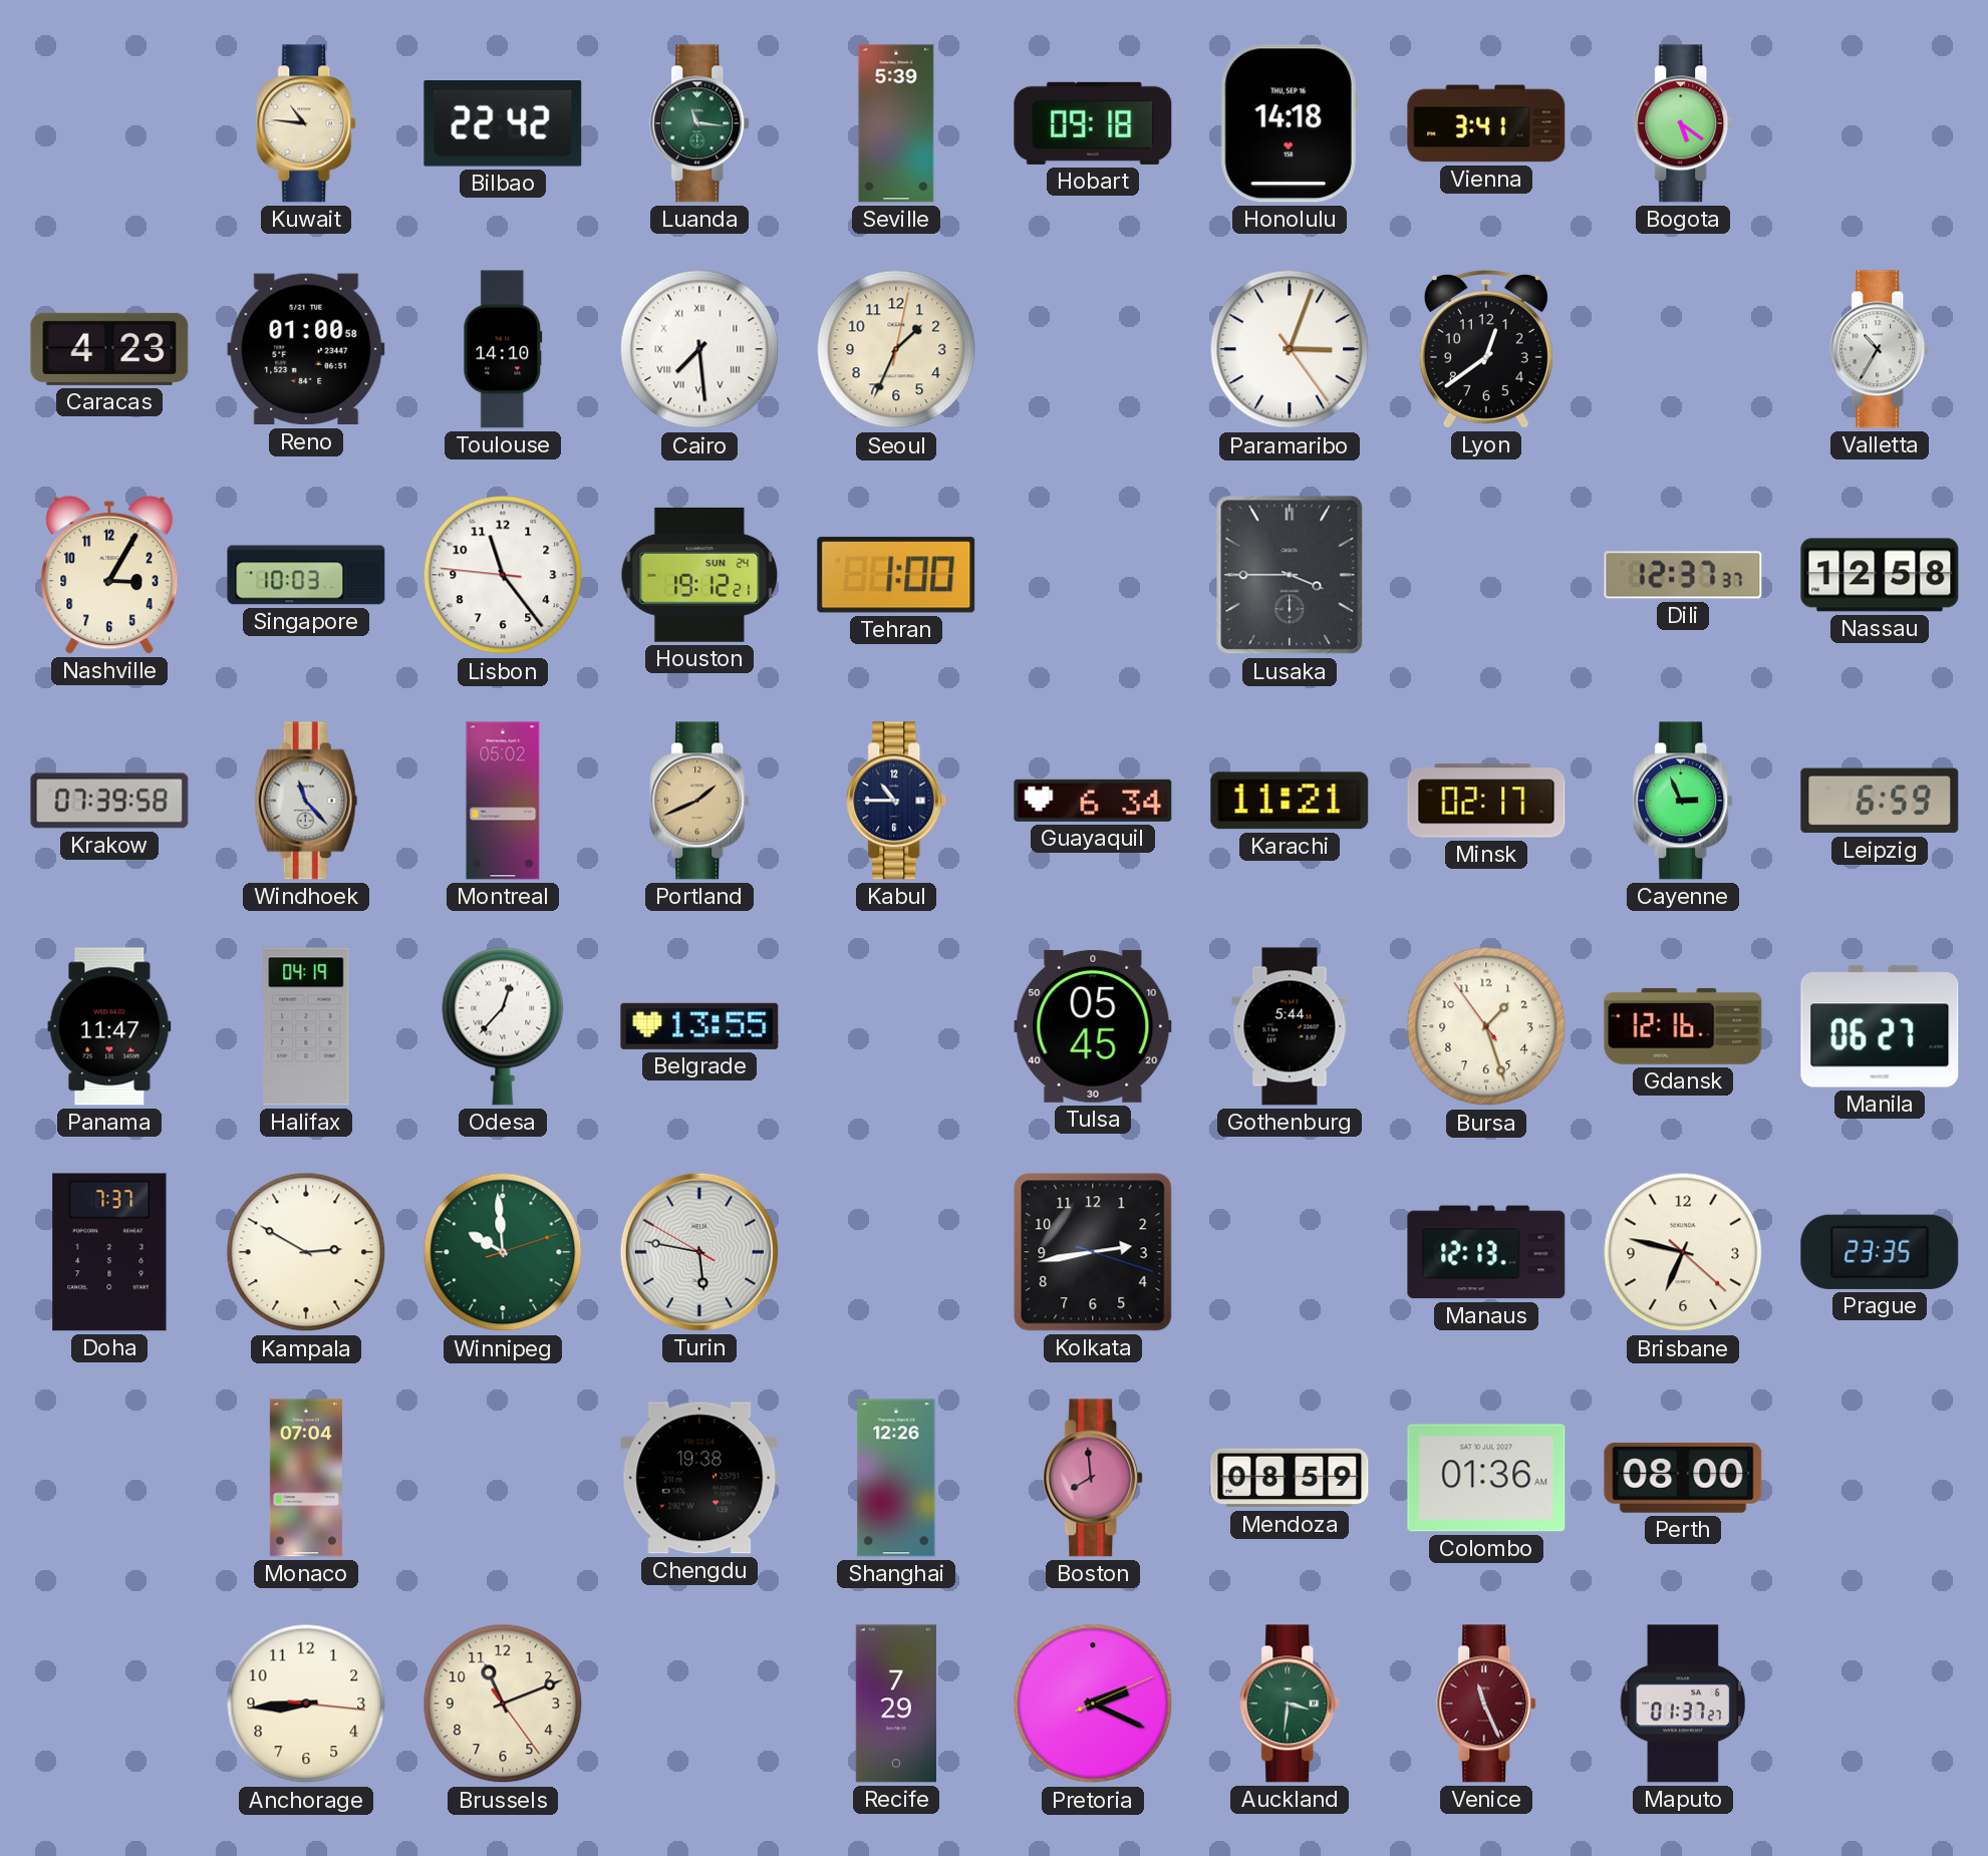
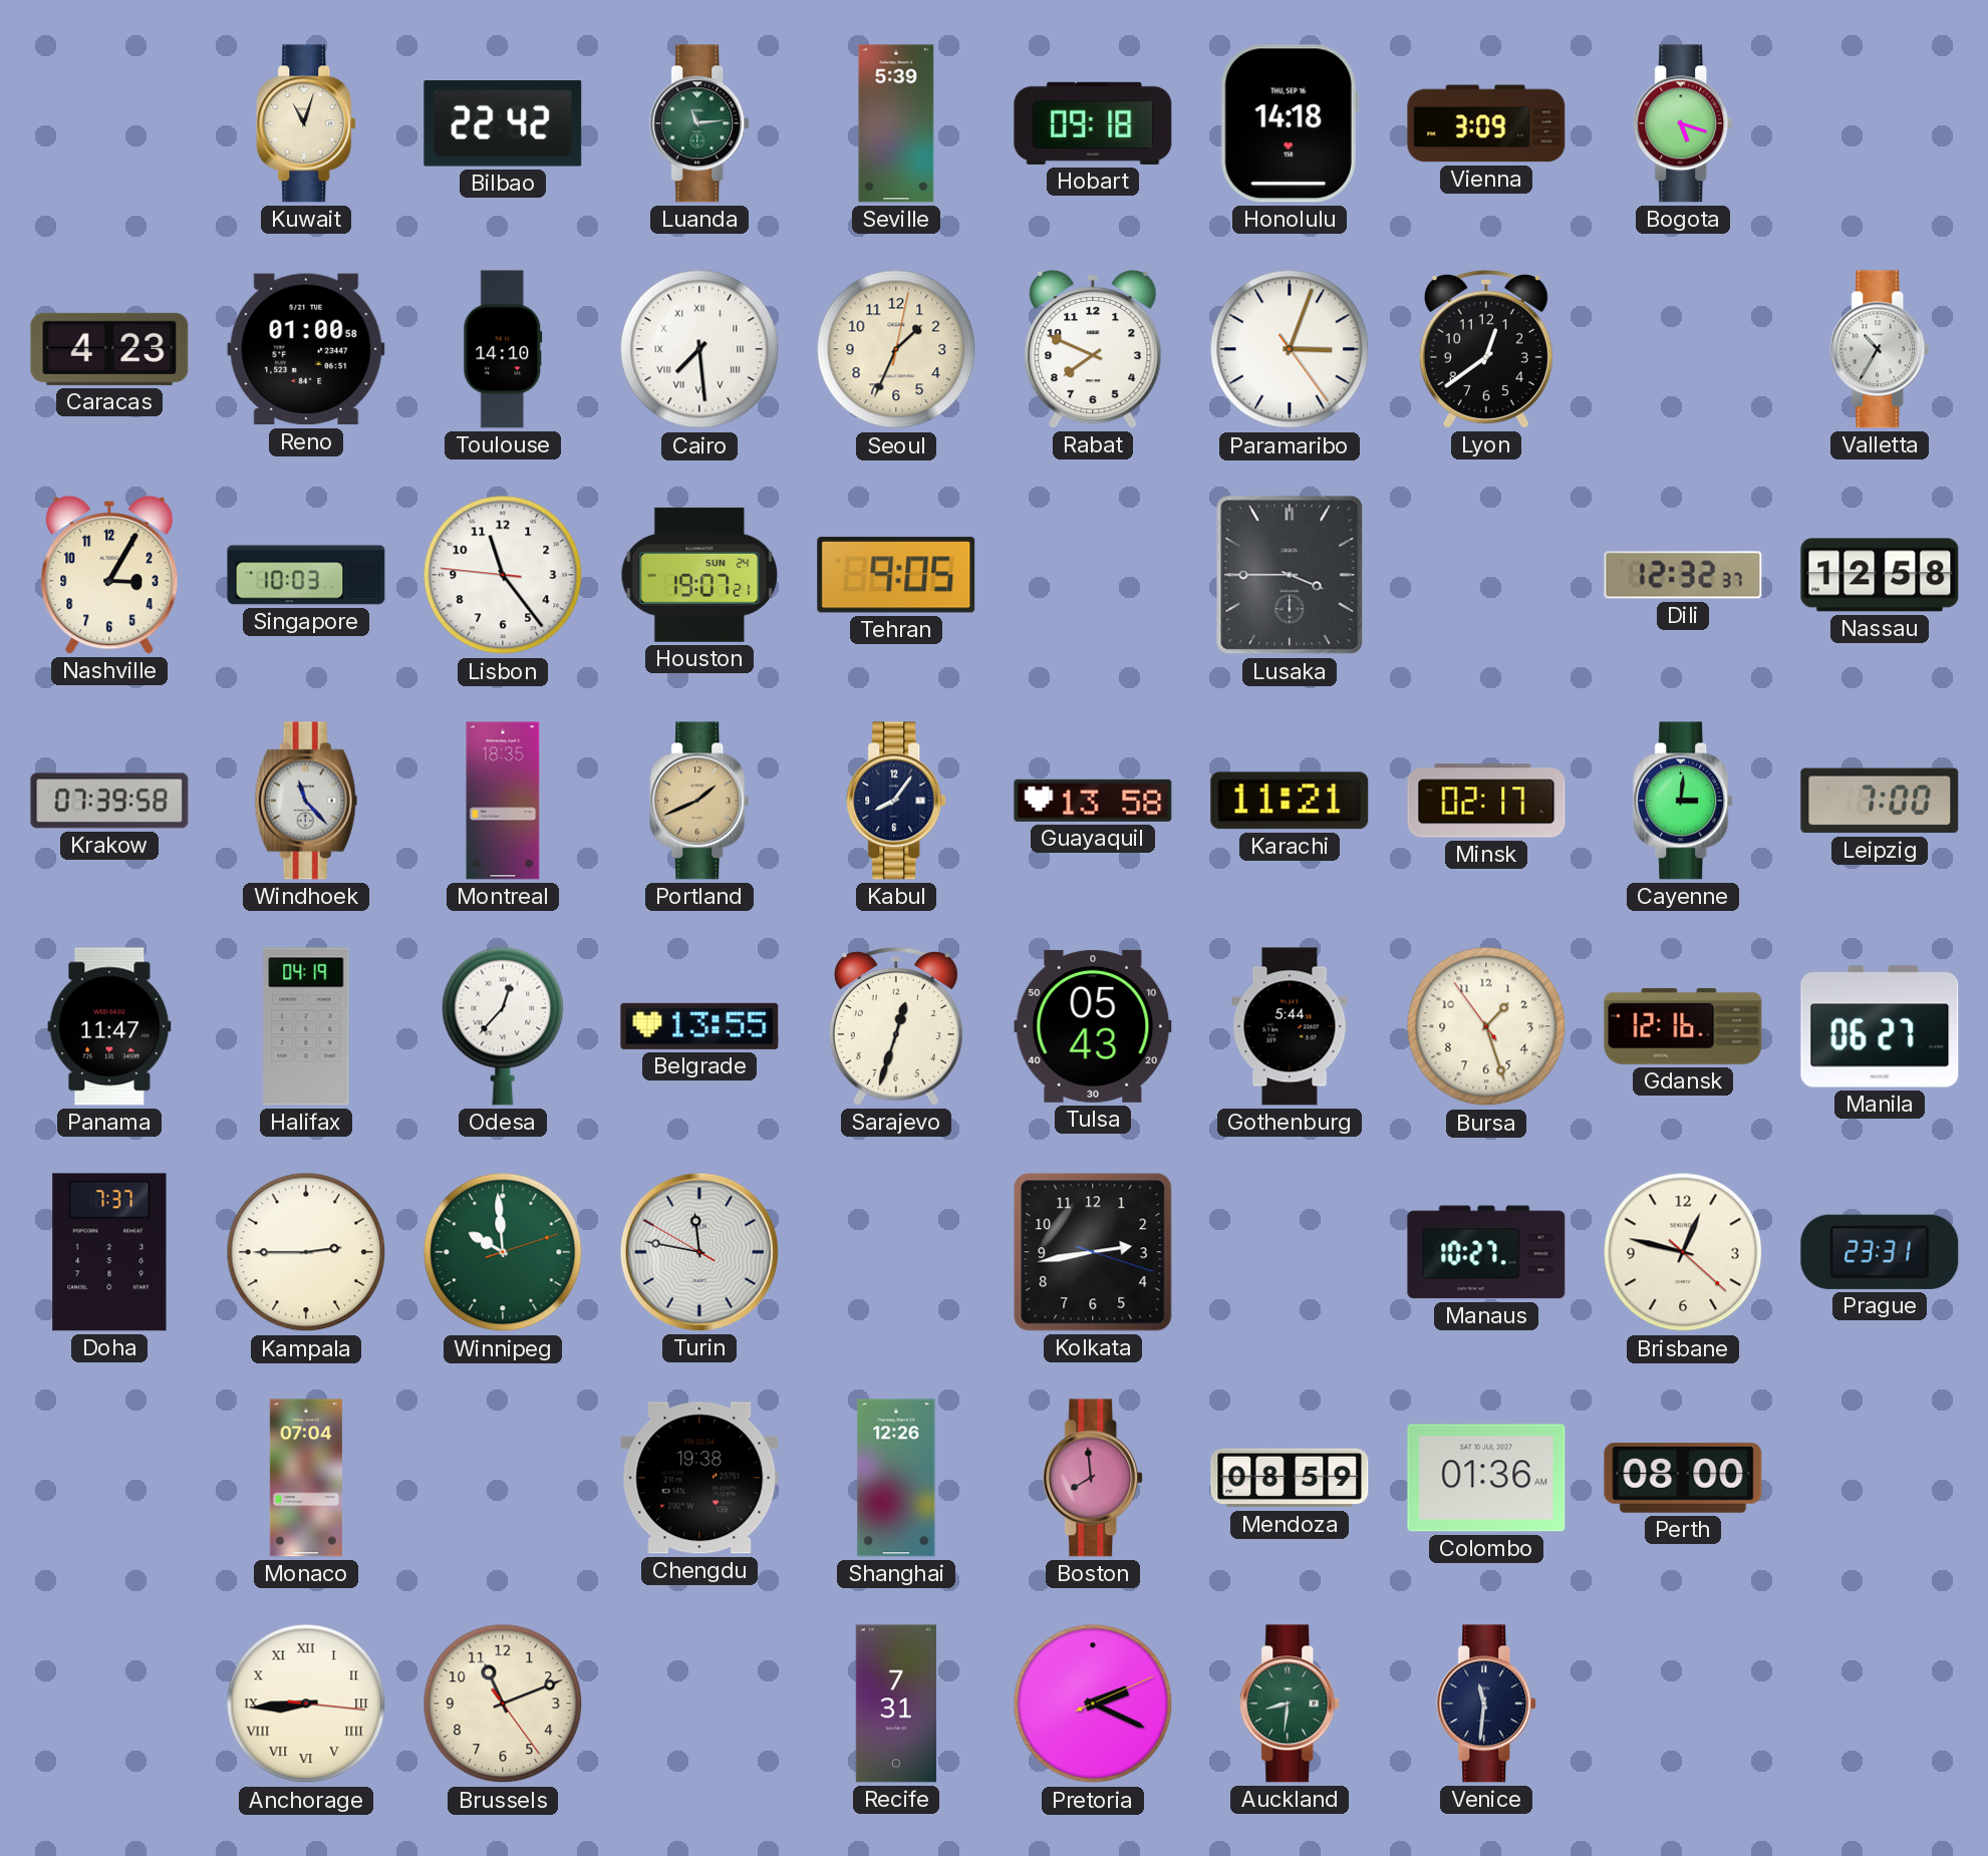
Kuwait: 10:46 -> 11:03 (307, 123)
Luanda: 11:16 -> 11:14 (700, 123)
Vienna: 3:41 -> 3:09 (1486, 123)
Bogota: 5:21 -> 5:18 (1684, 123)
Rabat: none -> 7:49 (1093, 349)
Houston: 19:12 -> 19:07 (699, 575)
Tehran: 1:00 -> 9:05 (896, 575)
Dili: 12:37 -> 12:32 (1683, 575)
Montreal: 05:02 -> 18:35 (503, 801)
Kabul: 10:45 -> 8:06 (897, 801)
Guayaquil: 6:34 -> 13:58 (1093, 801)
Cayenne: 2:56 -> 3:01 (1684, 801)
Leipzig: 6:59 -> 7:00 (1880, 801)
Sarajevo: none -> 12:33 (896, 1026)
Tulsa: 05:45 -> 05:43 (1093, 1026)
Kampala: 2:50 -> 2:45 (306, 1252)
Turin: 5:46 -> 11:46 (699, 1252)
Manaus: 12:13 -> 10:27 (1486, 1252)
Brisbane: 6:47 -> 12:47 (1683, 1252)
Prague: 23:35 -> 23:31 (1880, 1252)
Anchorage numerals: Arabic -> Roman (306, 1704)
Recife: 7:29 -> 7:31 (896, 1704)
Auckland: 3:31 -> 8:31 (1291, 1704)
Venice: 11:26 -> 11:31 (1487, 1704)
Venice dial: burgundy -> navy (1487, 1704)
Maputo: 01:37 -> none (1683, 1704)
